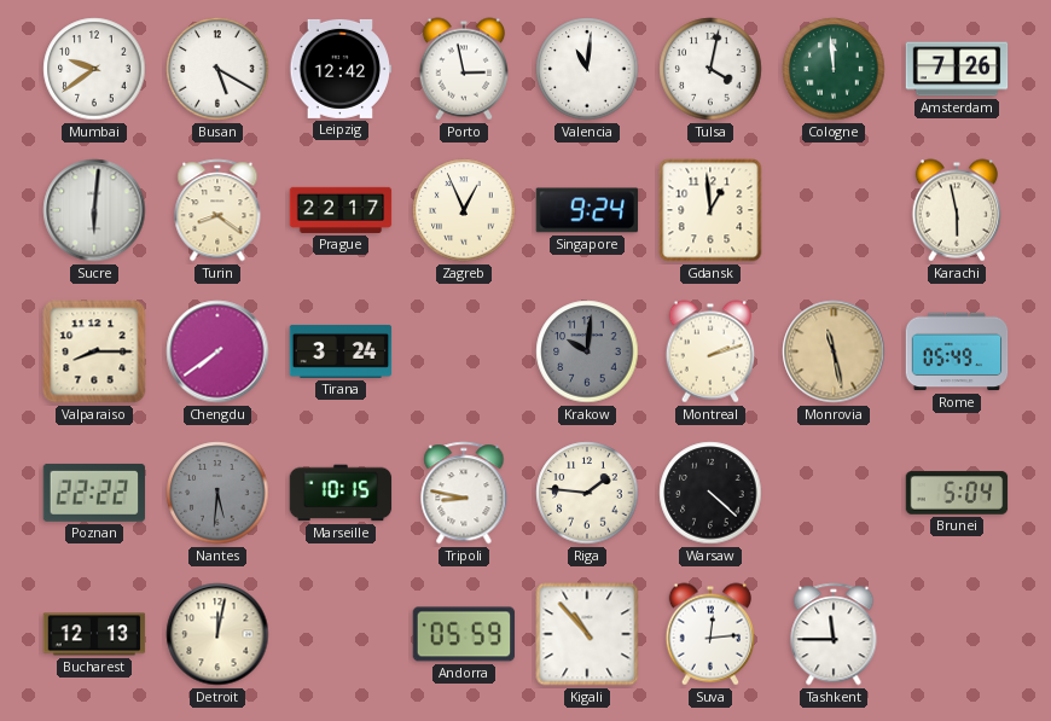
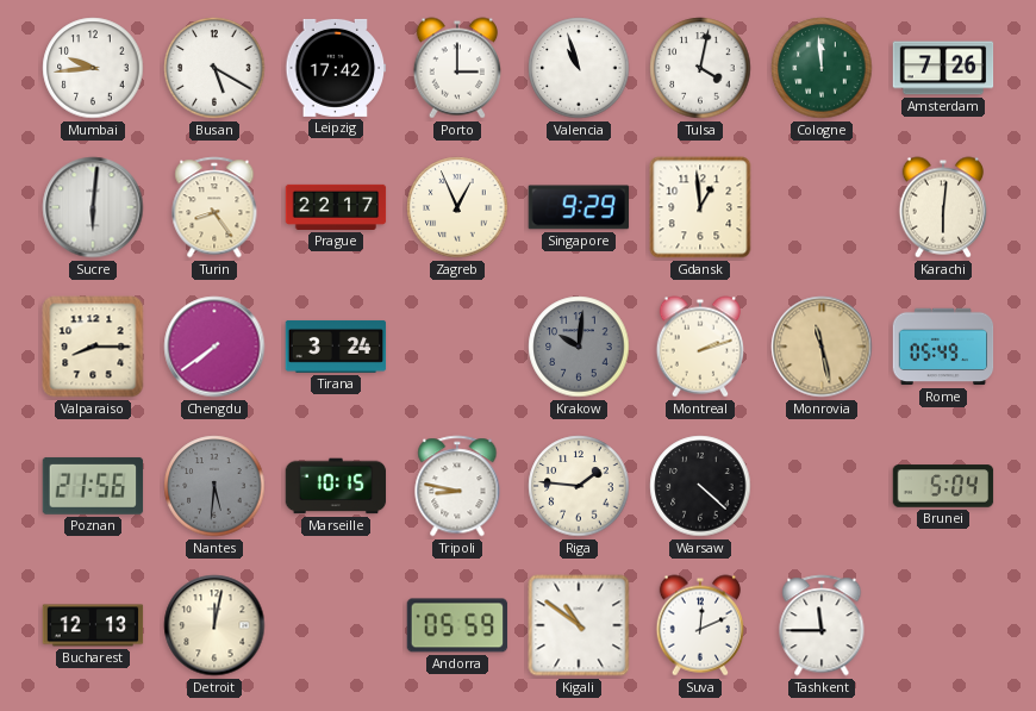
Mumbai: 9:39 -> 9:44 (93, 68)
Leipzig: 12:42 -> 17:42 (336, 68)
Porto: 2:58 -> 3:00 (457, 68)
Valencia: 11:01 -> 10:57 (579, 68)
Turin: 8:21 -> 8:24 (214, 207)
Singapore: 9:24 -> 9:29 (579, 207)
Karachi: 5:58 -> 6:01 (943, 207)
Poznan: 22:22 -> 21:56 (93, 486)
Kigali: 10:53 -> 10:51 (579, 625)
Suva: 12:14 -> 12:11 (700, 625)
